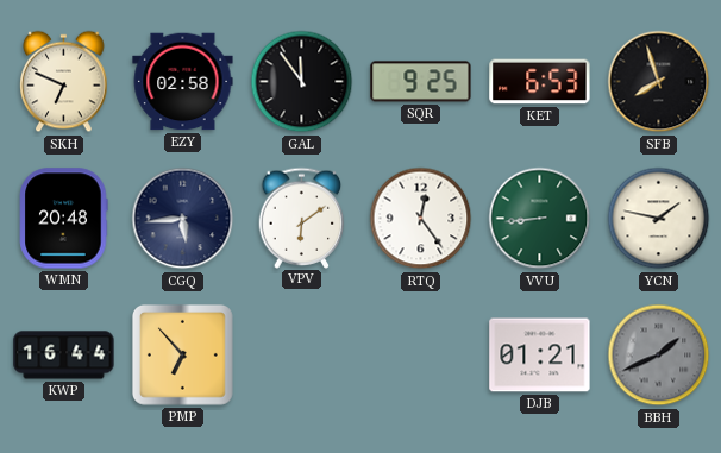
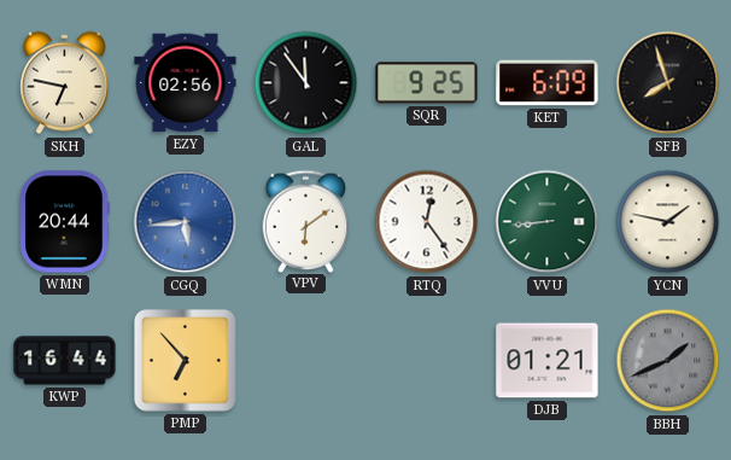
SKH: 6:49 -> 6:47 (65, 83)
EZY: 02:58 -> 02:56 (186, 83)
KET: 6:53 -> 6:09 (548, 83)
WMN: 20:48 -> 20:44 (65, 222)
CGQ dial: navy -> blue (186, 222)
